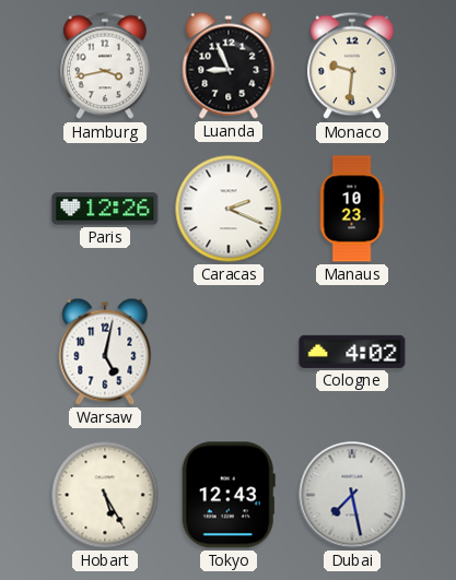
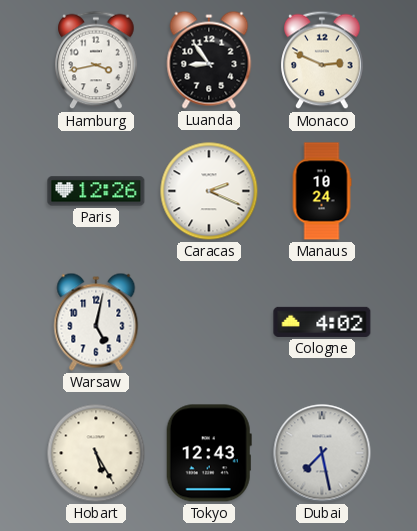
Luanda: 8:56 -> 8:54 (209, 60)
Monaco: 9:31 -> 2:49 (322, 60)
Manaus: 10:23 -> 10:24 (322, 191)
